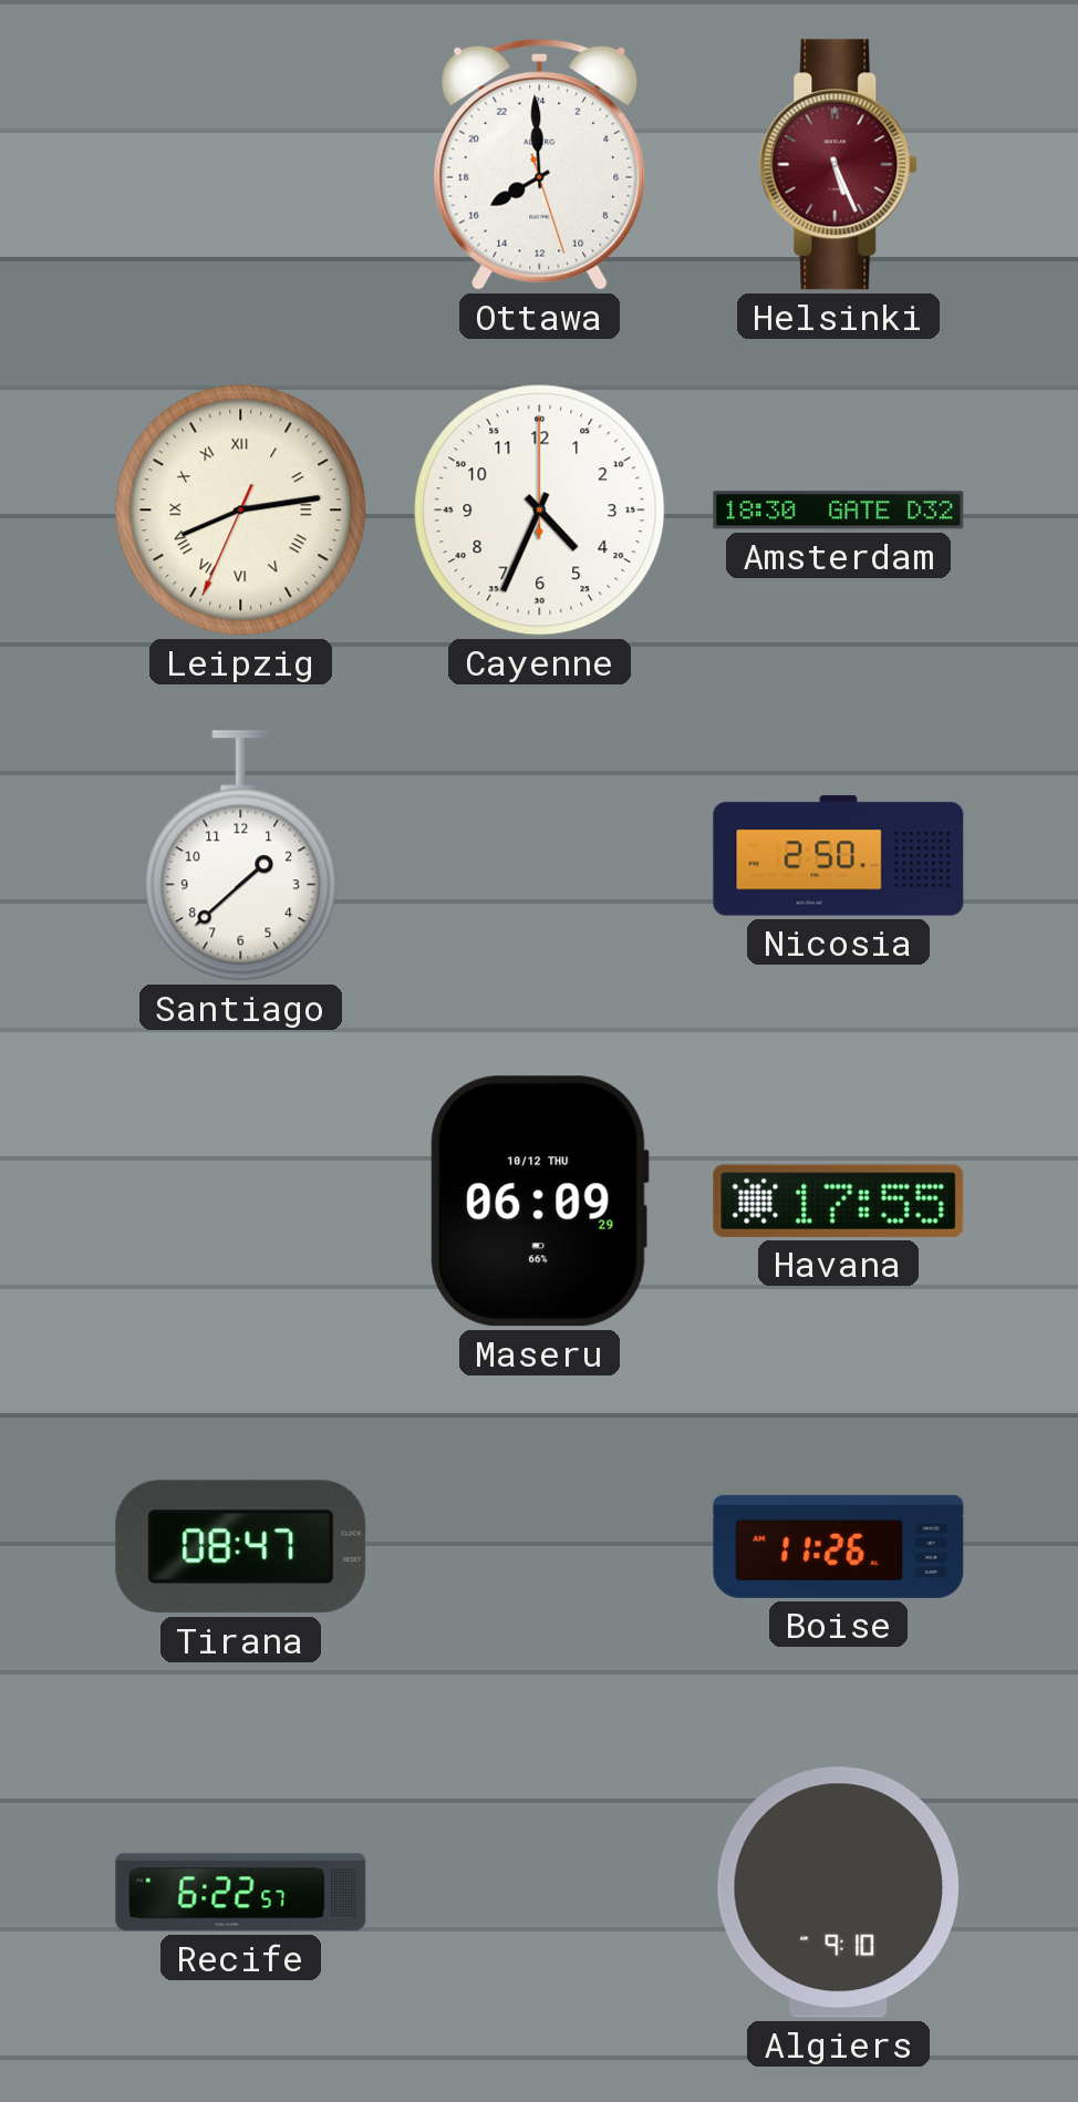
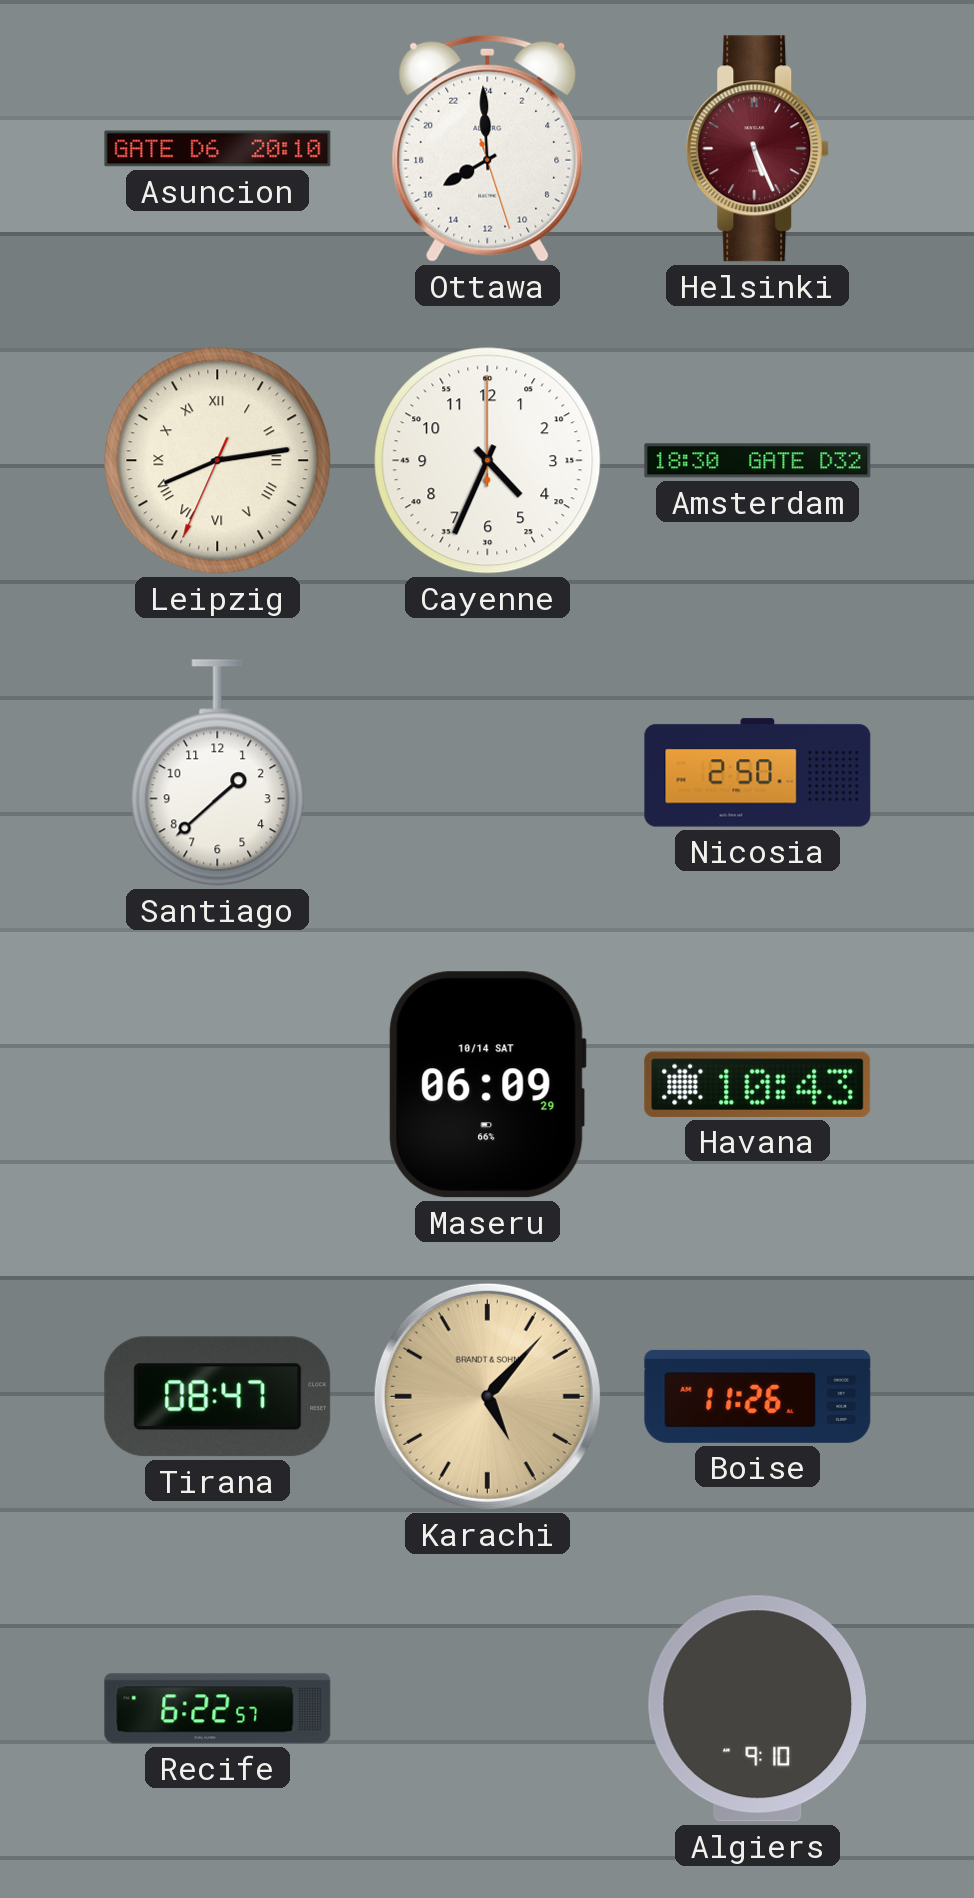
Asuncion: none -> 20:10 (218, 149)
Maseru date: 10/12 THU -> 10/14 SAT (487, 1085)
Havana: 17:55 -> 10:43 (758, 1084)
Karachi: none -> 5:07 (487, 1396)
